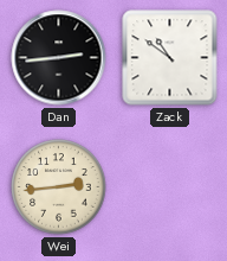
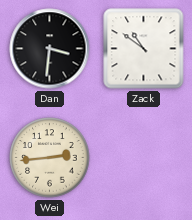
Dan: 2:44 -> 3:31 (50, 49)
